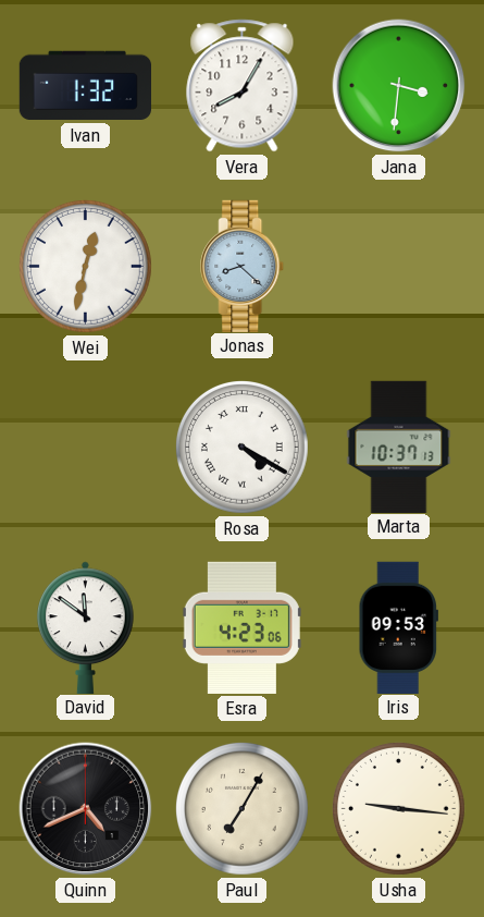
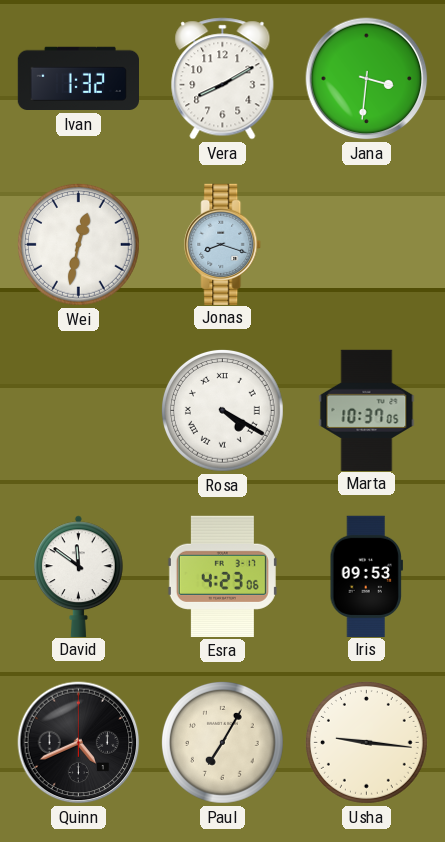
Vera: 8:05 -> 8:10 (223, 79)
Jonas: 8:22 -> 8:18 (223, 244)
Marta: 10:37:13 -> 10:37:05 (367, 410)
